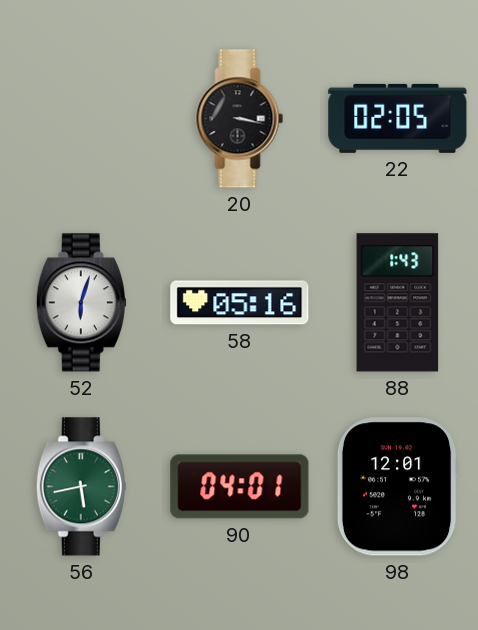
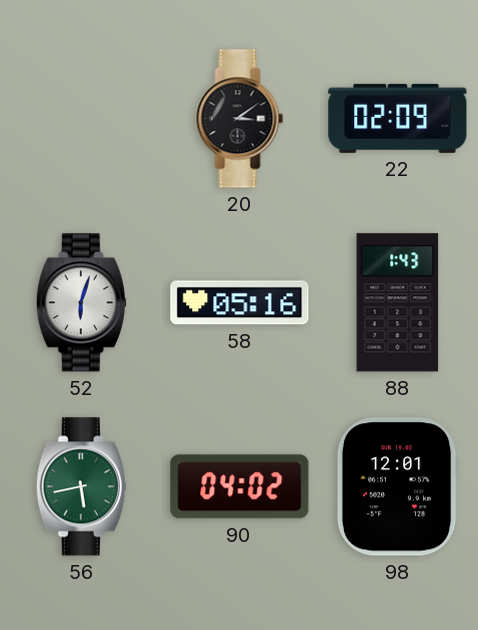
20: 3:17 -> 3:09 (240, 119)
22: 02:05 -> 02:09 (398, 118)
90: 04:01 -> 04:02 (240, 487)
